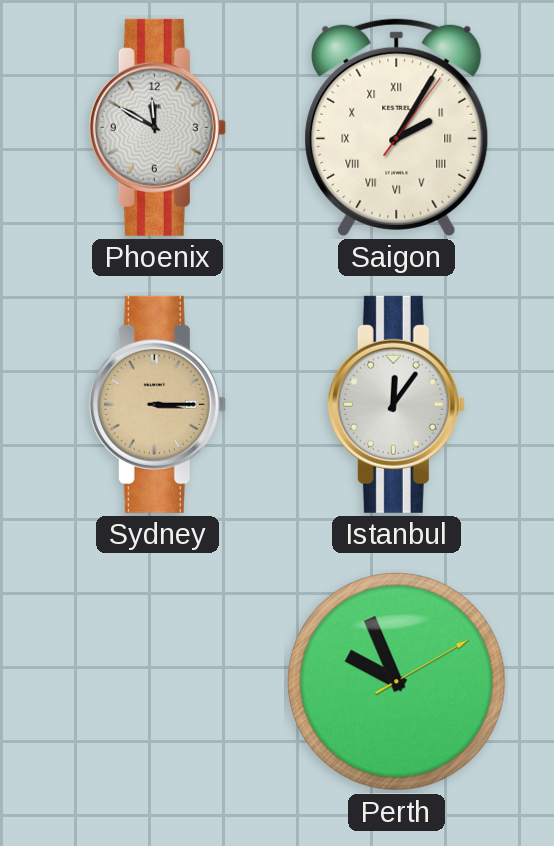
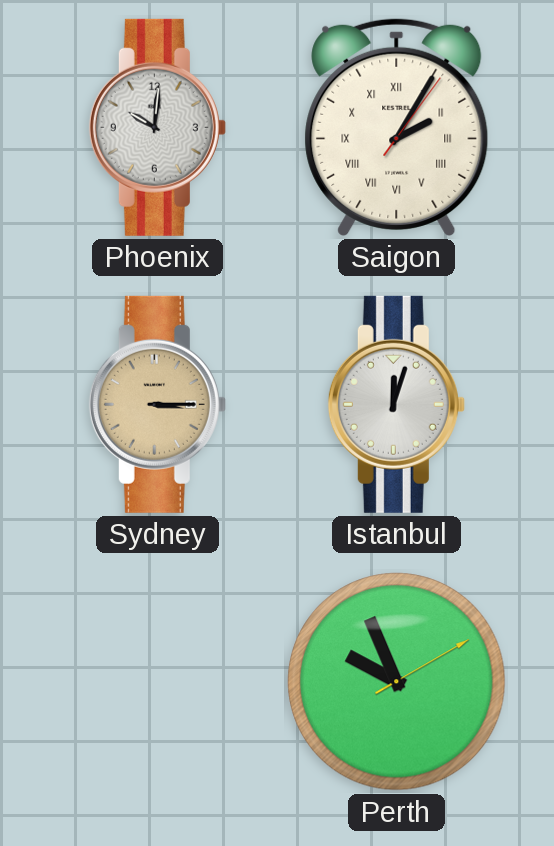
Phoenix: 11:50 -> 10:01 (157, 127)
Istanbul: 12:06 -> 12:03 (396, 404)
